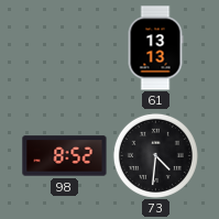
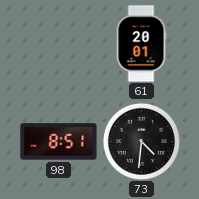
61: 13:13 -> 20:01 (141, 44)
98: 8:52 -> 8:51 (59, 142)
